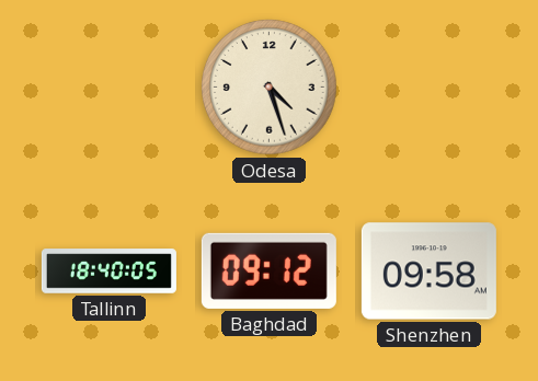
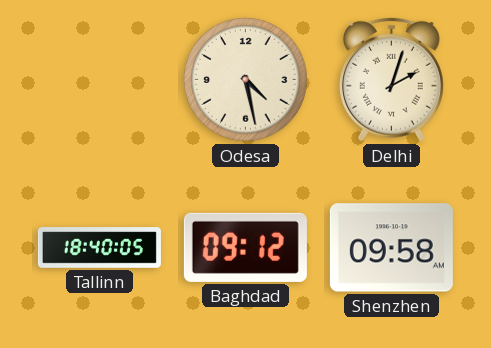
Odesa: 4:27 -> 4:28 (246, 80)
Delhi: none -> 2:03 (391, 79)
